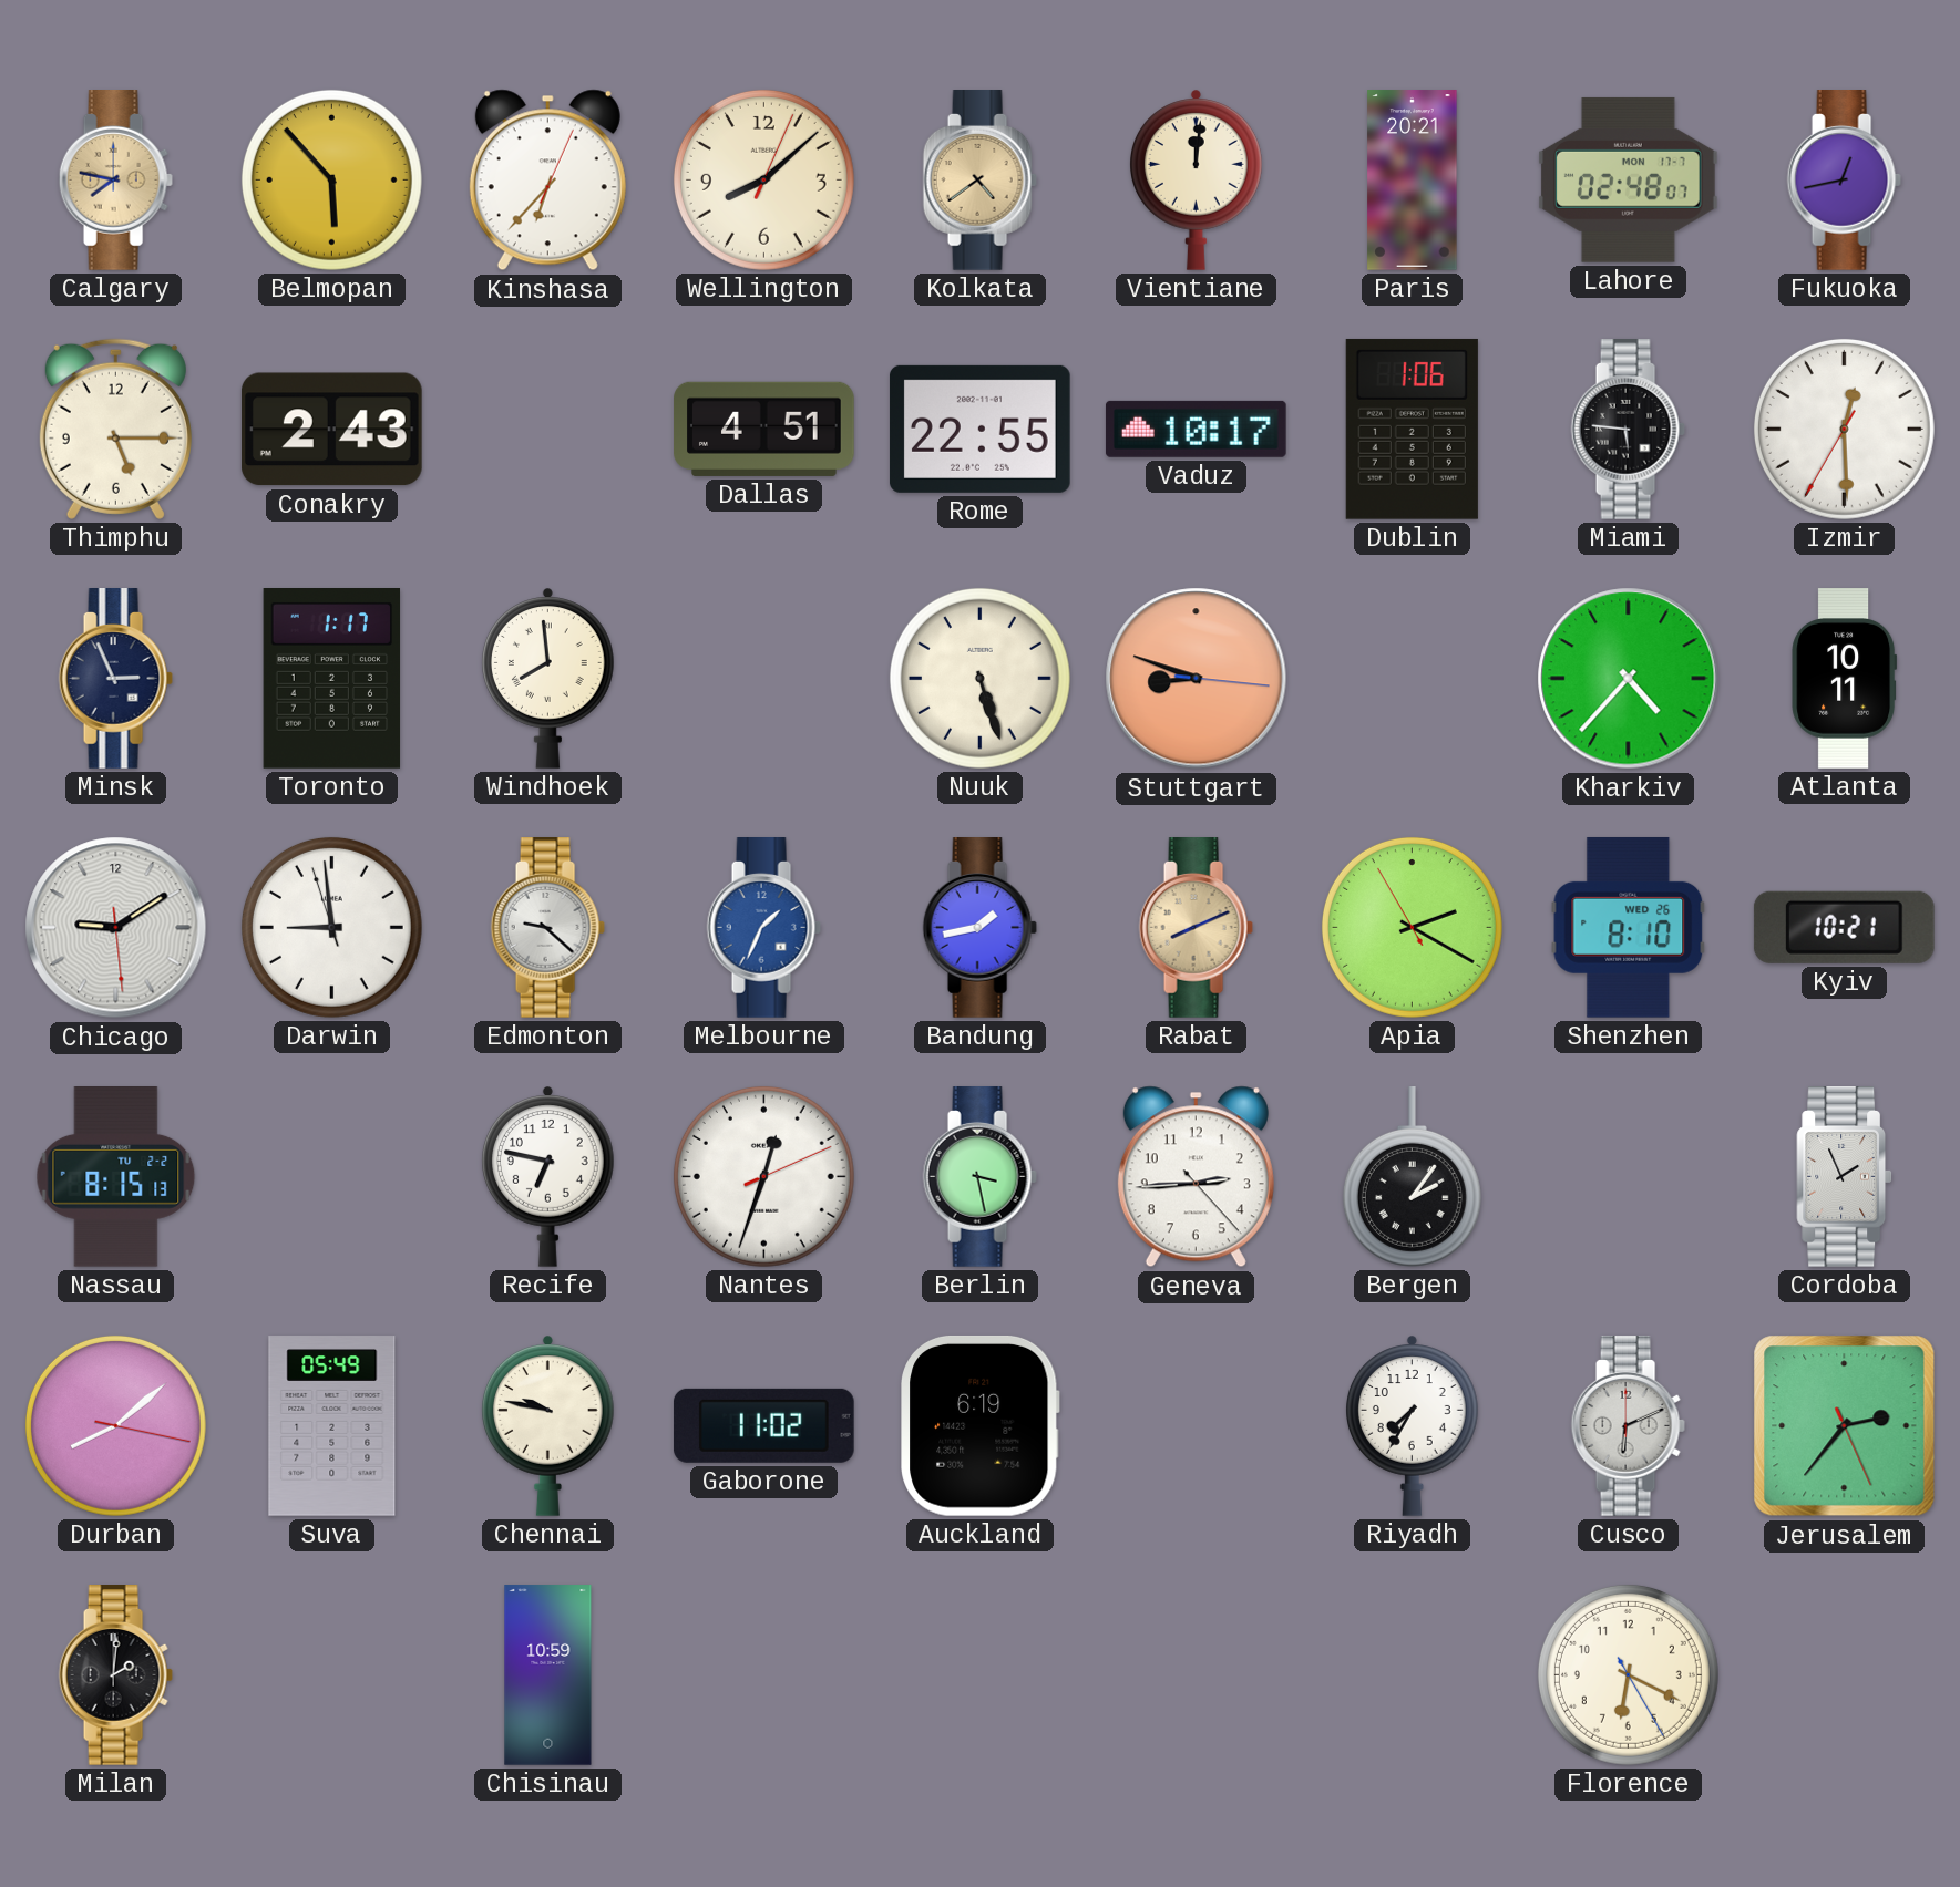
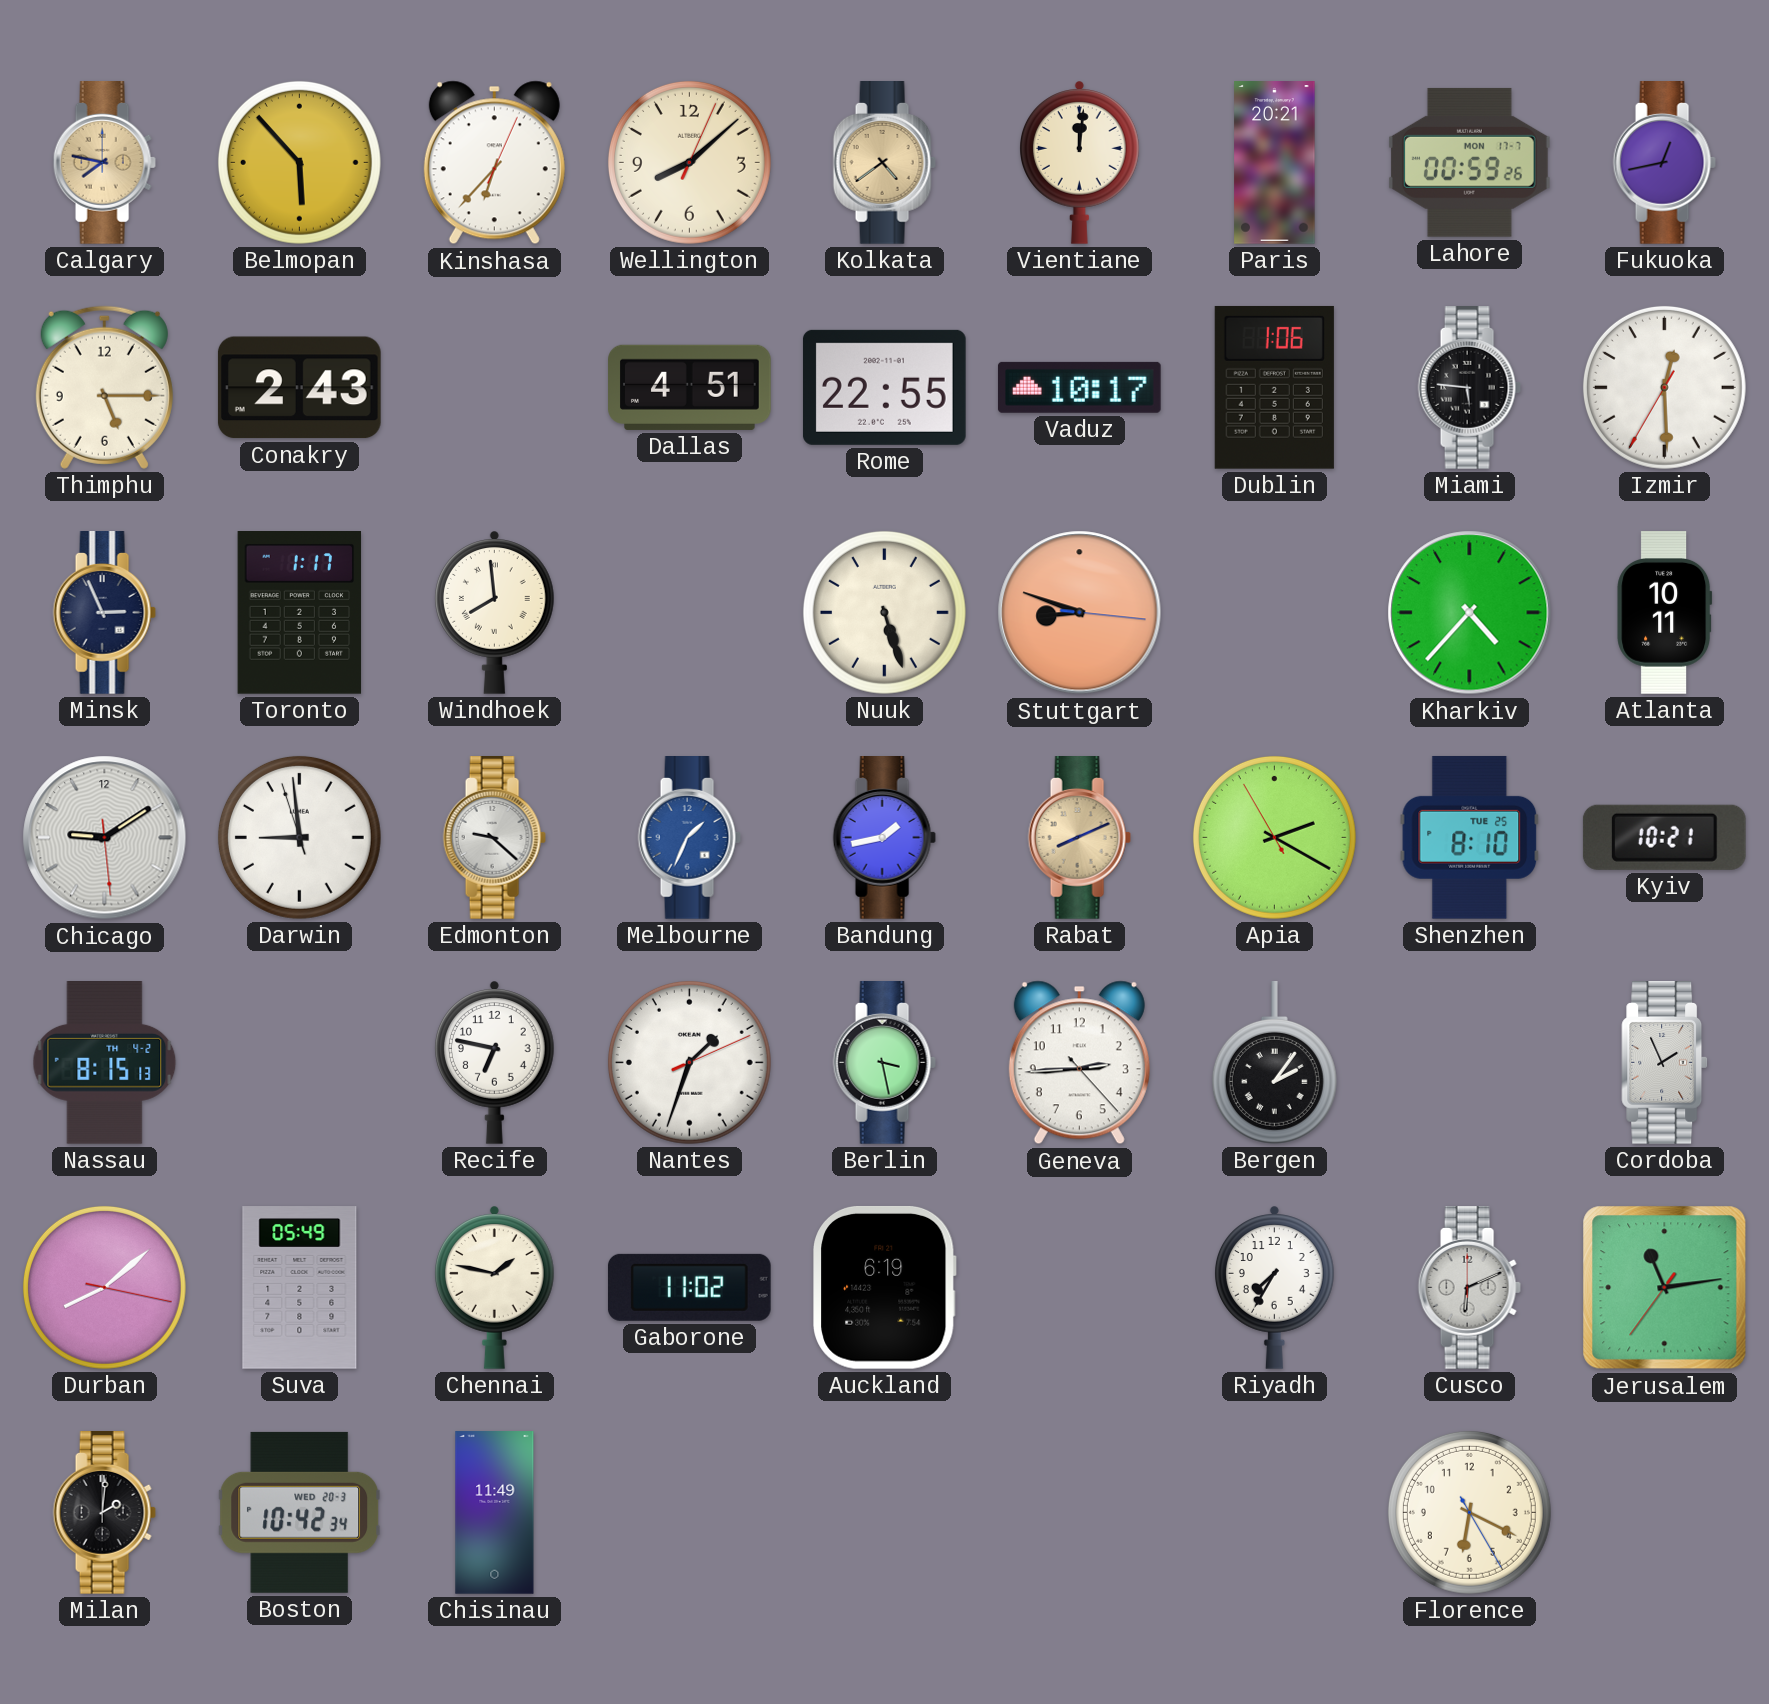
Lahore: 02:48 -> 00:59 (1469, 162)
Shenzhen date: WED 26 -> TUE 25 (1470, 837)
Nassau date: TU 2-2 -> TH 4-2 (105, 1063)
Nantes: 12:33 -> 1:33 (689, 1062)
Chennai: 9:47 -> 1:47 (495, 1287)
Jerusalem: 2:36 -> 11:13 (1665, 1288)
Boston: none -> 10:42 (300, 1512)
Chisinau: 10:59 -> 11:49 (495, 1513)
